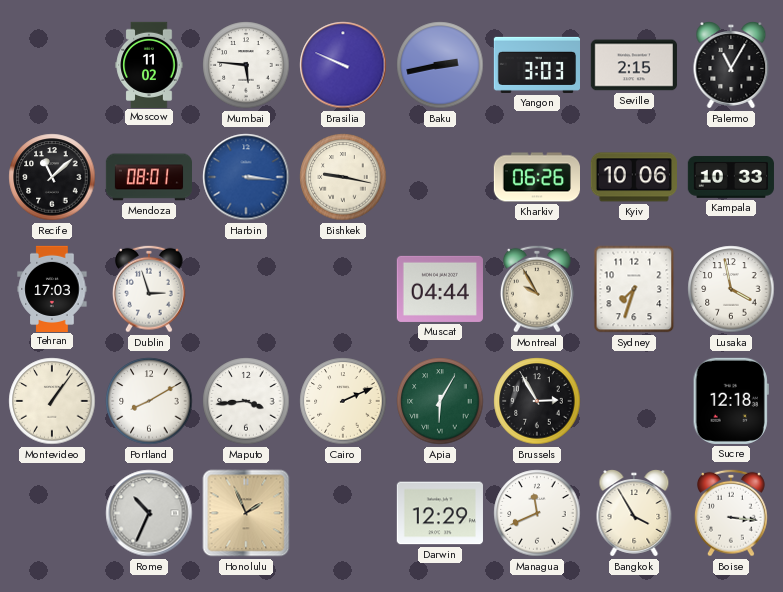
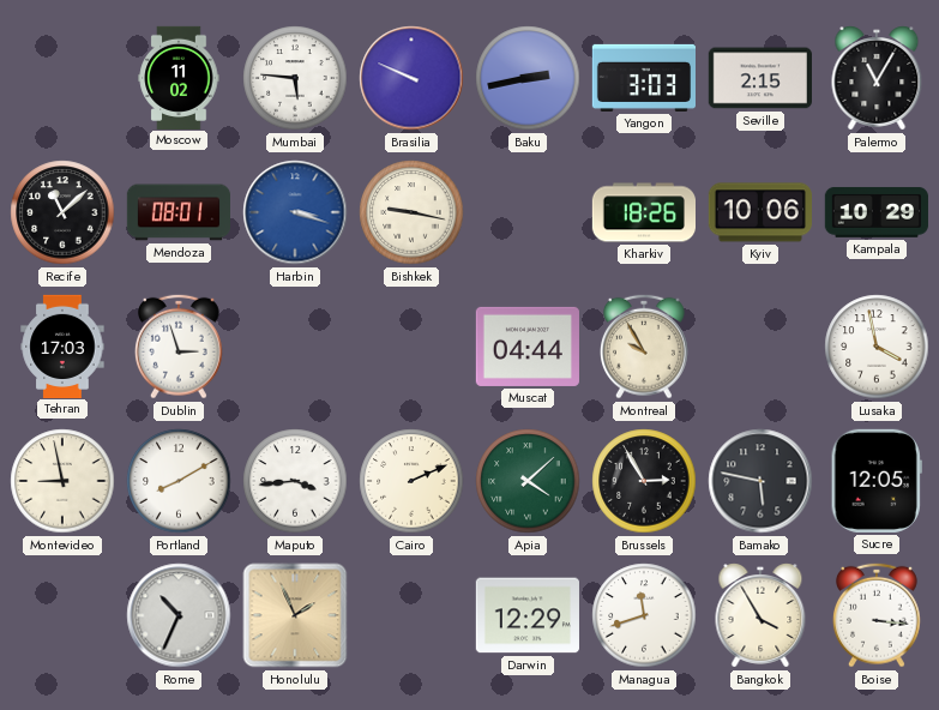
Harbin: 3:16 -> 3:18 (295, 212)
Kharkiv: 06:26 -> 18:26 (643, 212)
Kampala: 10:33 -> 10:29 (877, 212)
Sydney: 7:33 -> none (634, 289)
Montevideo: 1:06 -> 8:58 (62, 481)
Apia: 6:05 -> 4:08 (528, 481)
Bamako: none -> 5:47 (760, 481)
Sucre: 12:18 -> 12:05 (877, 481)
Managua: 11:41 -> 11:42 (644, 615)
